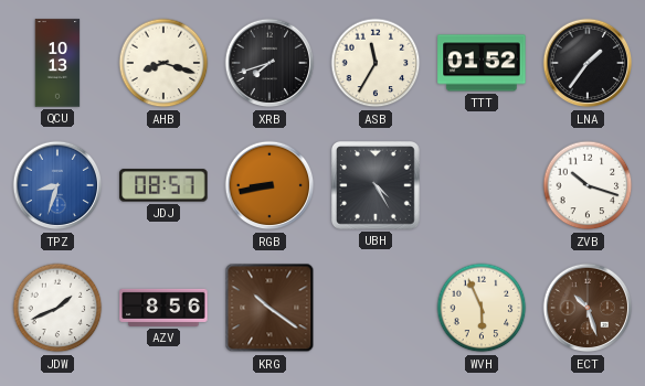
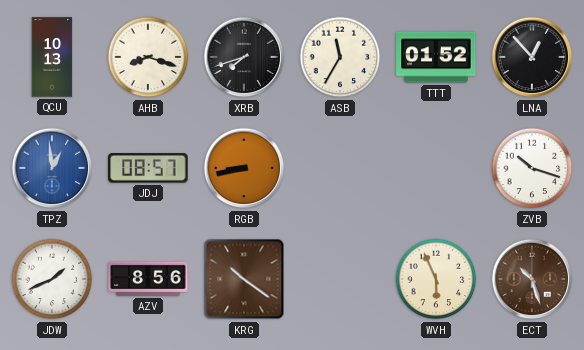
LNA: 1:36 -> 12:53 (532, 57)
TPZ: 8:33 -> 12:59 (52, 168)
UBH: 4:25 -> none (377, 186)
